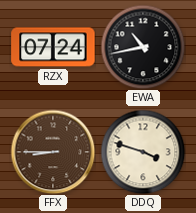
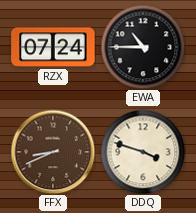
EWA: 10:43 -> 10:45 (143, 47)
FFX: 8:45 -> 8:41 (53, 152)
